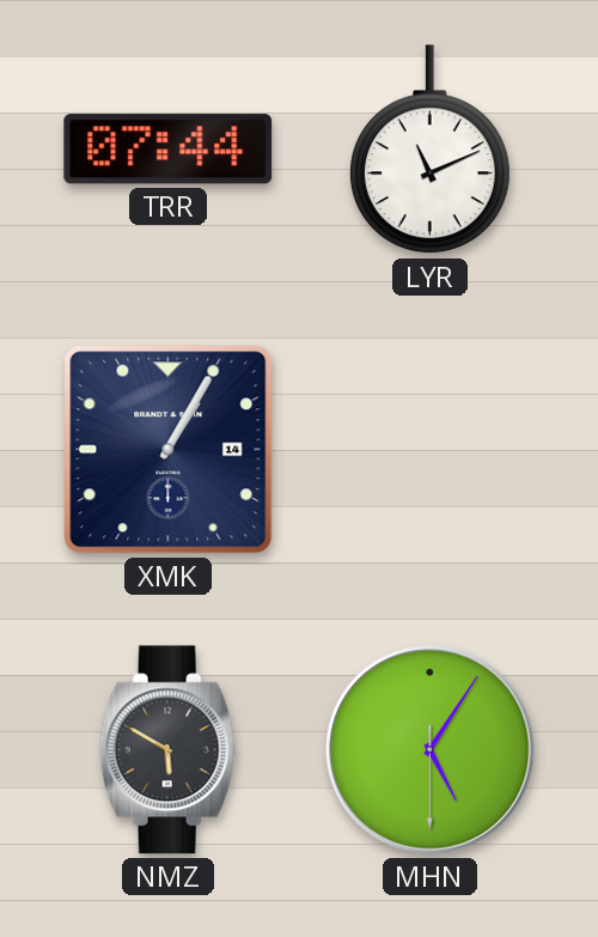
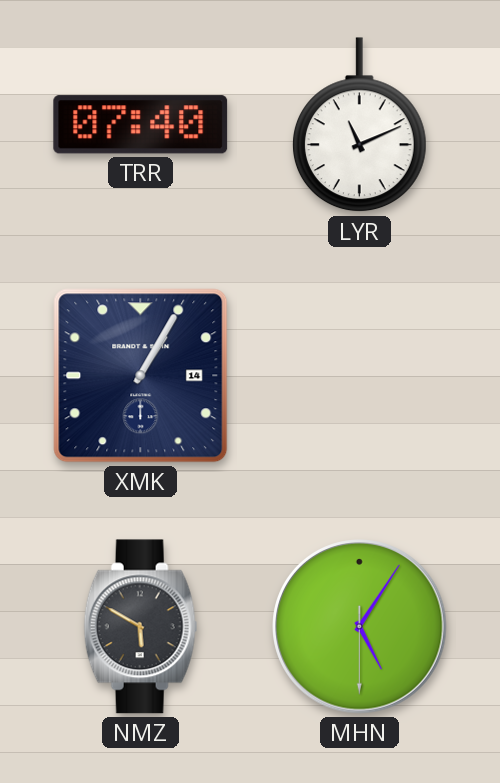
TRR: 07:44 -> 07:40 (141, 125)
